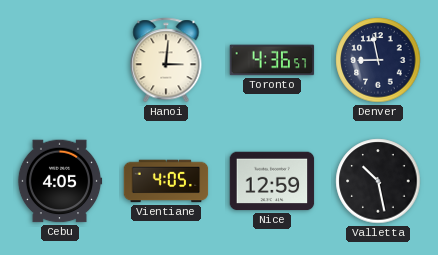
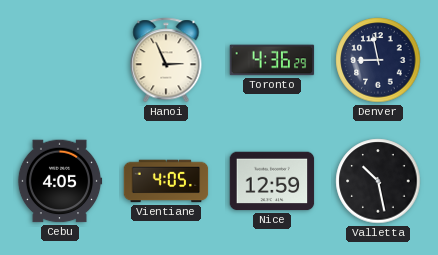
Hanoi: 3:01 -> 2:56 (166, 60)
Toronto: 4:36:57 -> 4:36:29 (272, 60)
